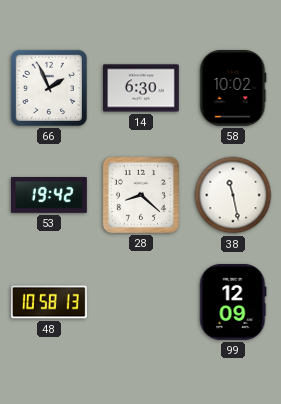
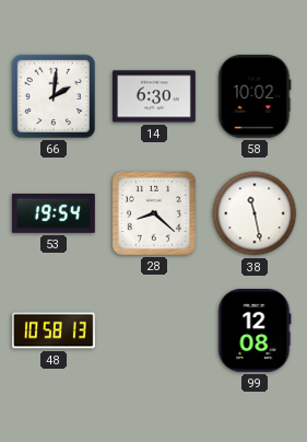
66: 1:56 -> 2:01 (54, 96)
53: 19:42 -> 19:54 (54, 214)
99: 12:09 -> 12:08 (255, 330)
